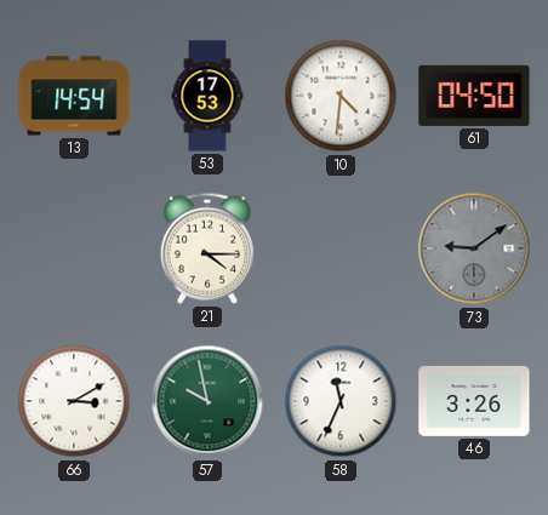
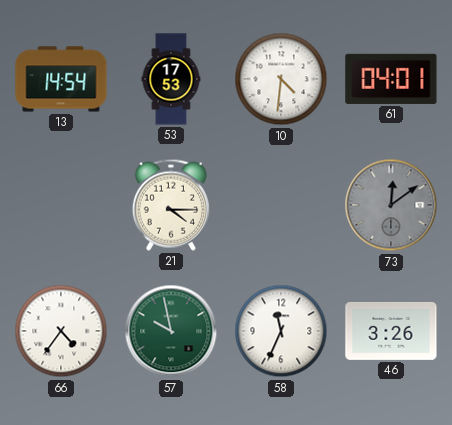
61: 04:50 -> 04:01 (391, 79)
73: 9:09 -> 12:09 (391, 205)
66: 3:10 -> 4:36 (61, 331)
